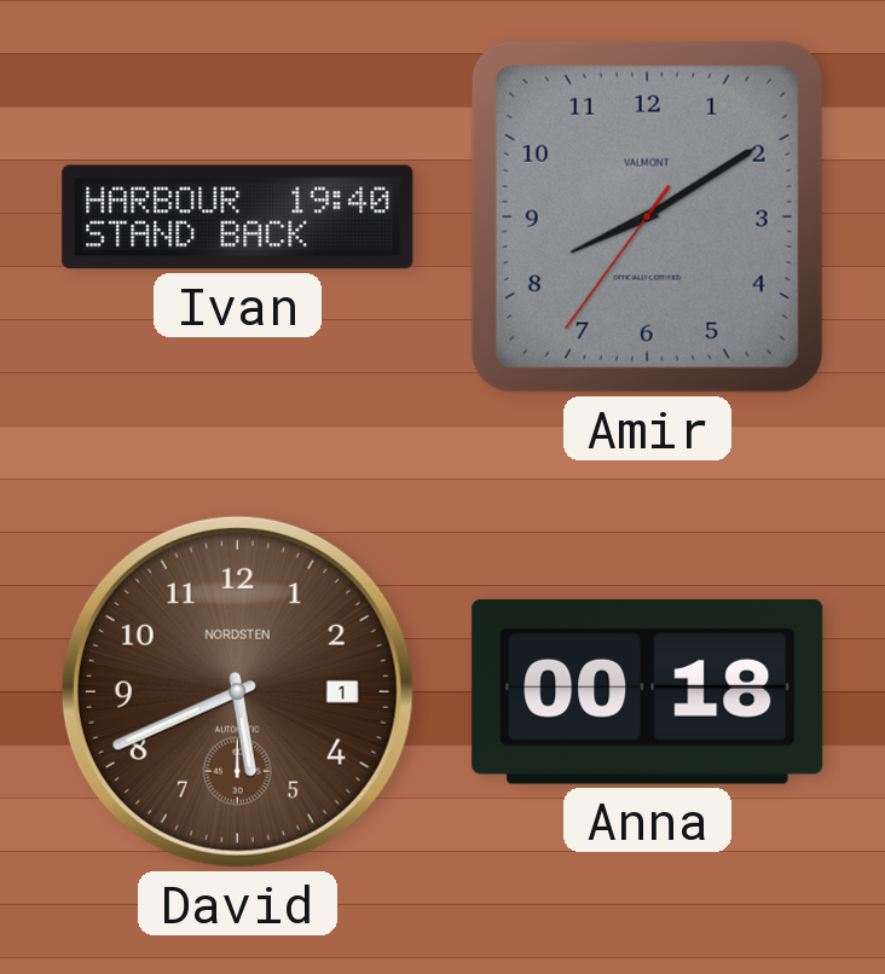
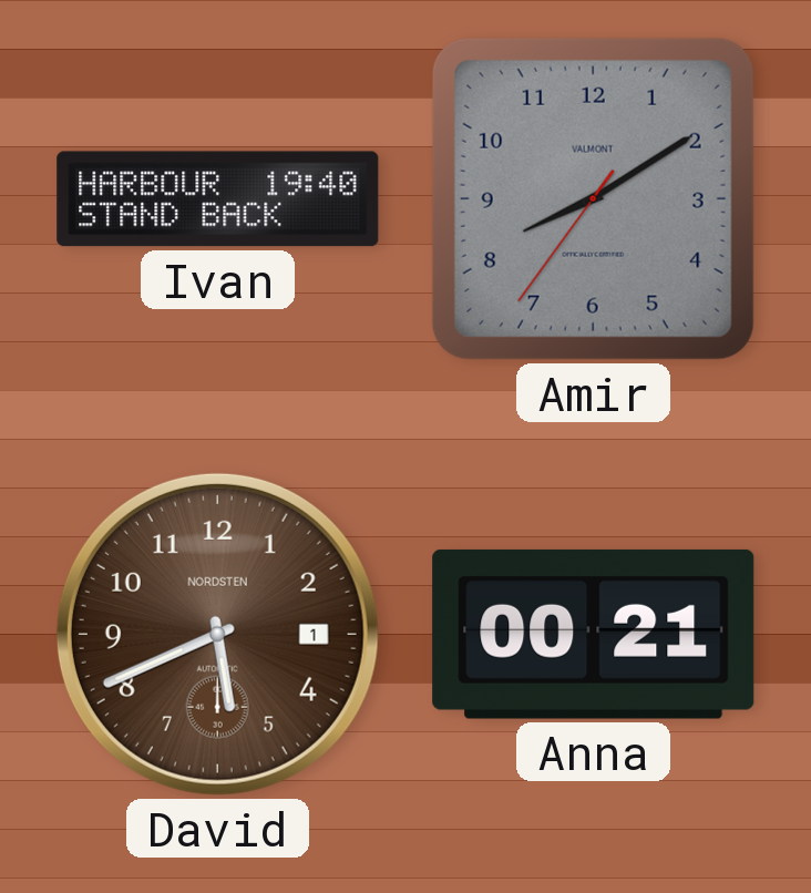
Anna: 00:18 -> 00:21 (594, 634)
